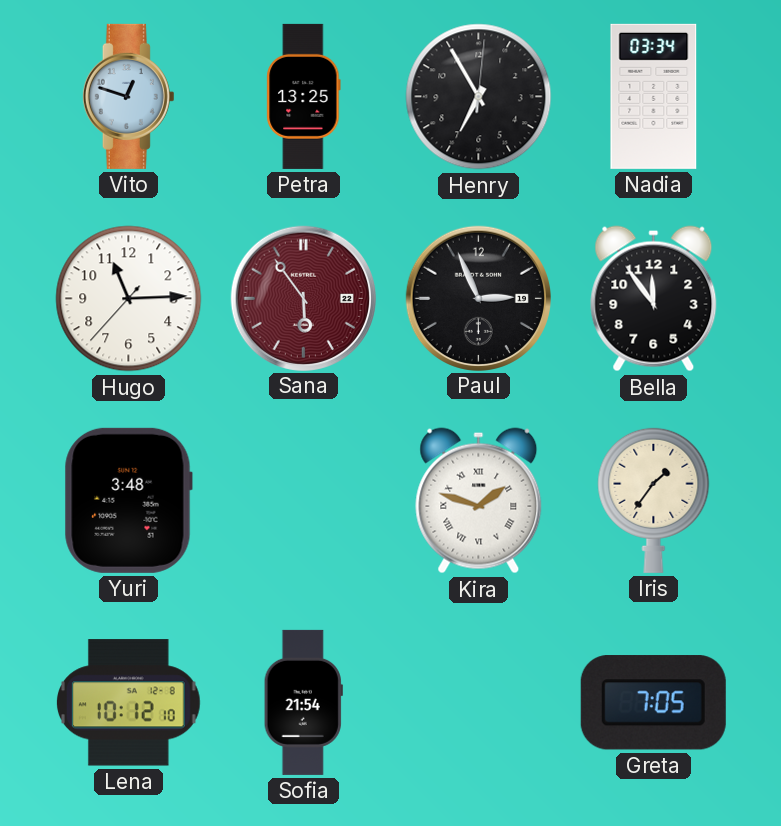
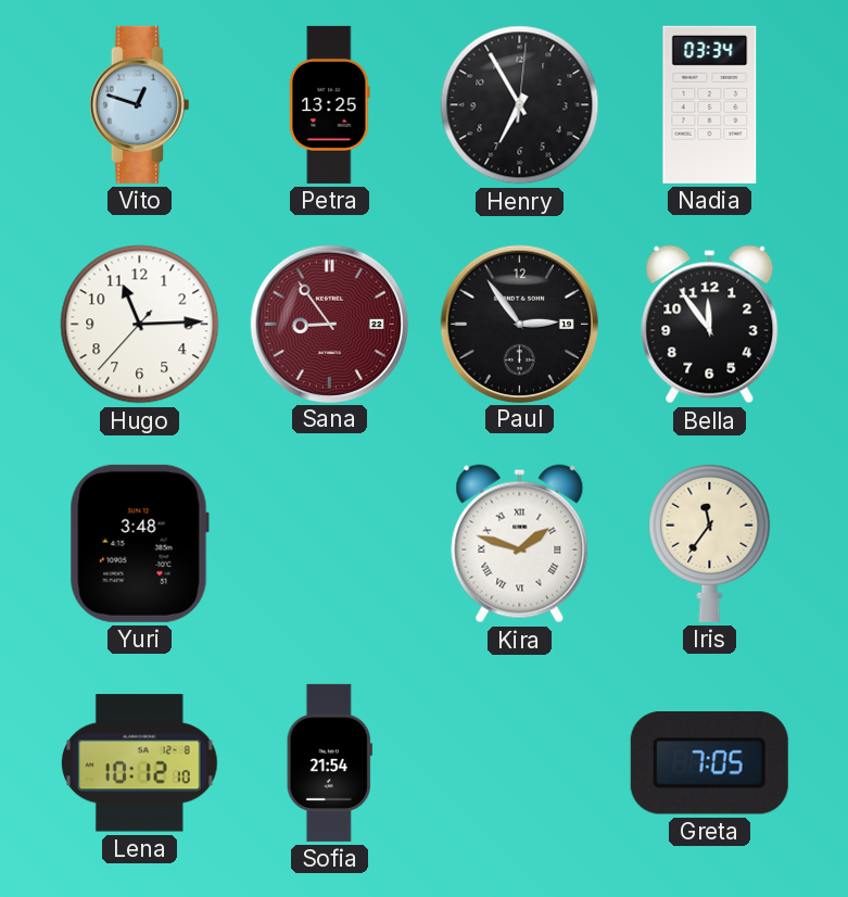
Sana: 5:54 -> 8:54 (329, 324)
Paul: 2:56 -> 2:54 (519, 324)
Iris: 1:36 -> 11:36 (710, 543)
